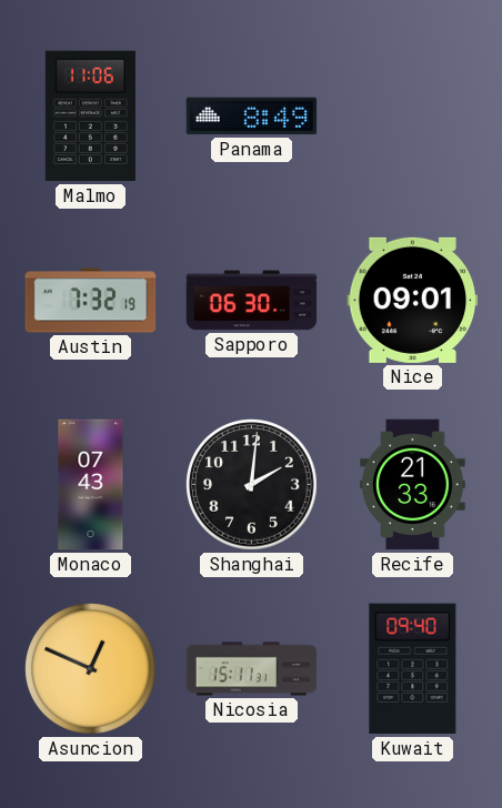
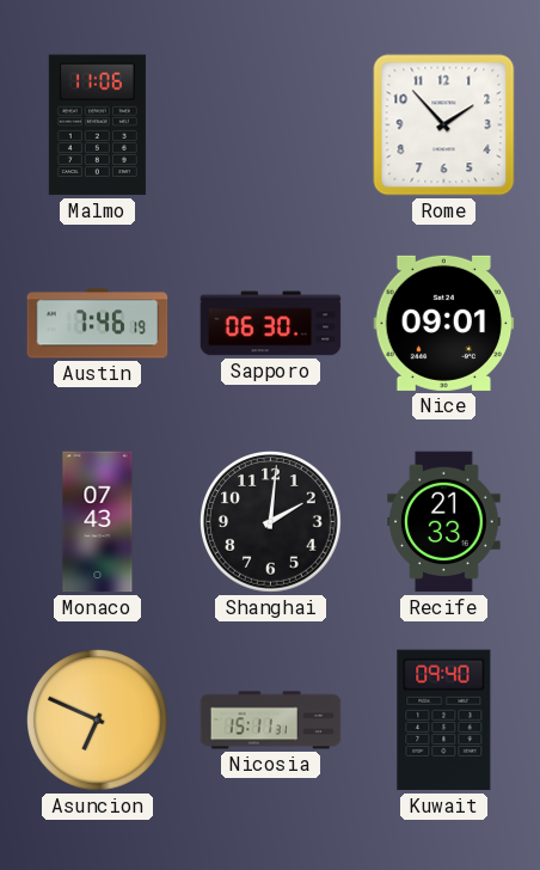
Panama: 8:49 -> none (252, 117)
Rome: none -> 1:53 (444, 125)
Austin: 7:32 -> 7:46 (98, 324)
Asuncion: 12:49 -> 6:49 (98, 721)
